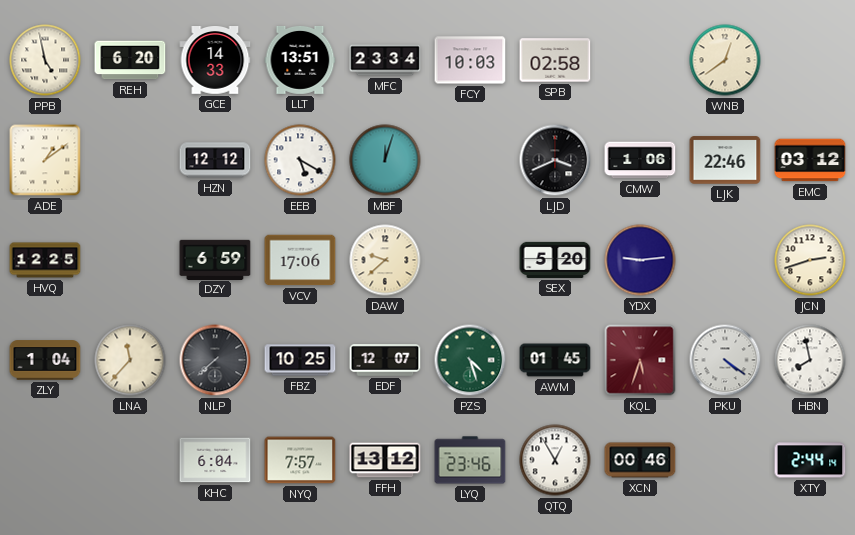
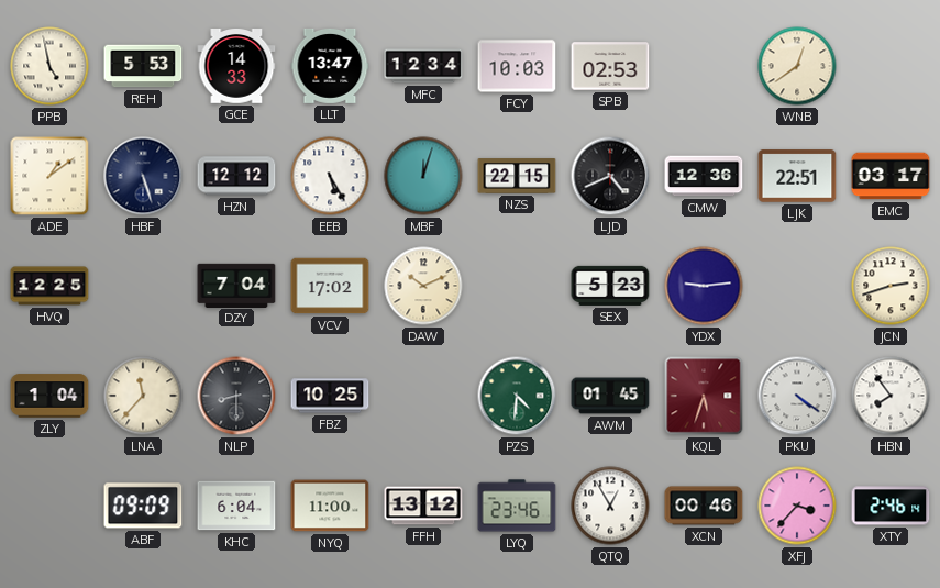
REH: 6:20 -> 5:53 (143, 66)
LLT: 13:51 -> 13:47 (330, 66)
MFC: 23:34 -> 12:34 (423, 66)
SPB: 02:58 -> 02:53 (610, 66)
HBF: none -> 5:27 (143, 176)
EEB: 5:20 -> 5:25 (330, 176)
NZS: none -> 22:15 (517, 176)
LJD: 3:41 -> 4:41 (610, 176)
CMW: 1:06 -> 12:36 (704, 176)
LJK: 22:46 -> 22:51 (797, 176)
EMC: 03:12 -> 03:17 (891, 176)
DZY: 6:59 -> 7:04 (236, 285)
VCV: 17:06 -> 17:02 (330, 286)
DAW: 9:38 -> 10:11 (423, 286)
SEX: 5:20 -> 5:23 (610, 286)
NLP: 7:38 -> 8:30 (236, 396)
EDF: 12:07 -> none (385, 360)
PZS: 4:27 -> 4:31 (517, 396)
HBN: 7:58 -> 7:54 (891, 396)
ABF: none -> 09:09 (143, 506)
NYQ: 7:57 -> 11:00 (330, 506)
XFJ: none -> 3:37 (797, 506)
XTY: 2:44 -> 2:46 (891, 506)
